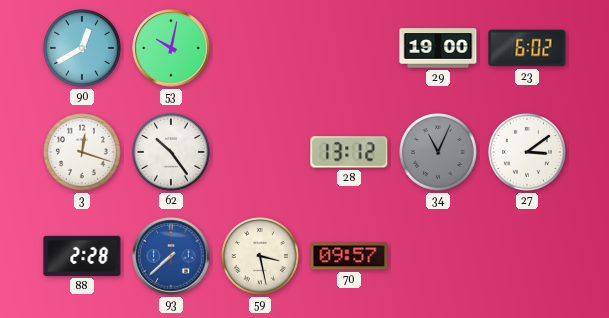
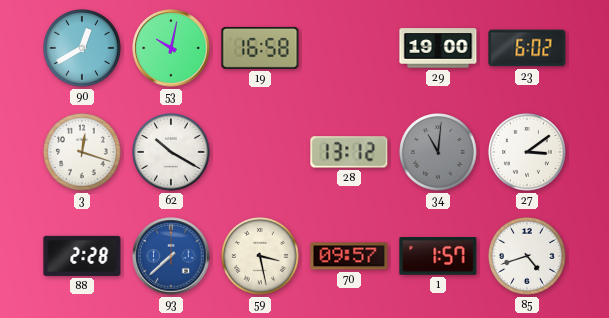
19: none -> 16:58 (260, 48)
62: 10:24 -> 10:20 (172, 153)
34: 11:04 -> 11:01 (439, 153)
1: none -> 1:57 (438, 256)
85: none -> 4:42 (528, 257)
